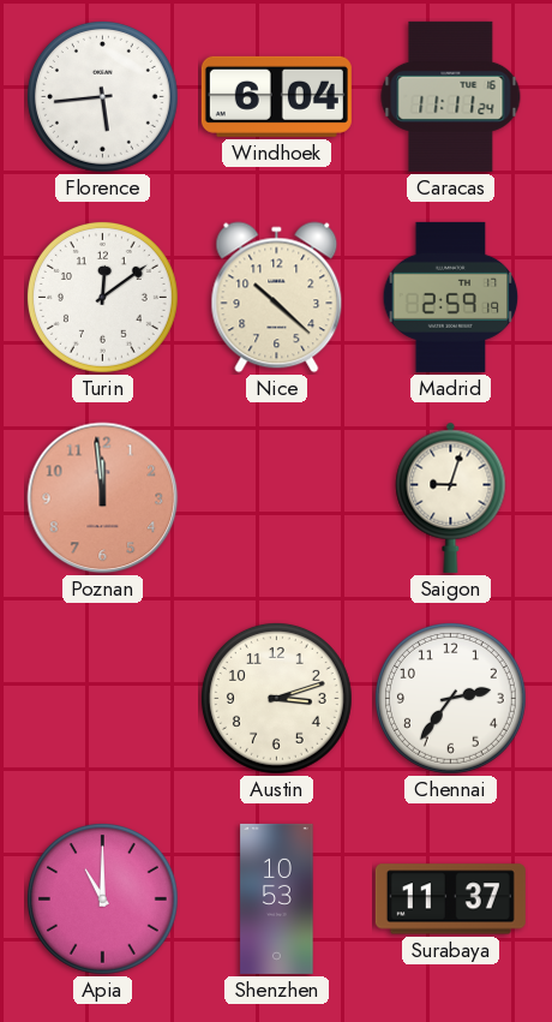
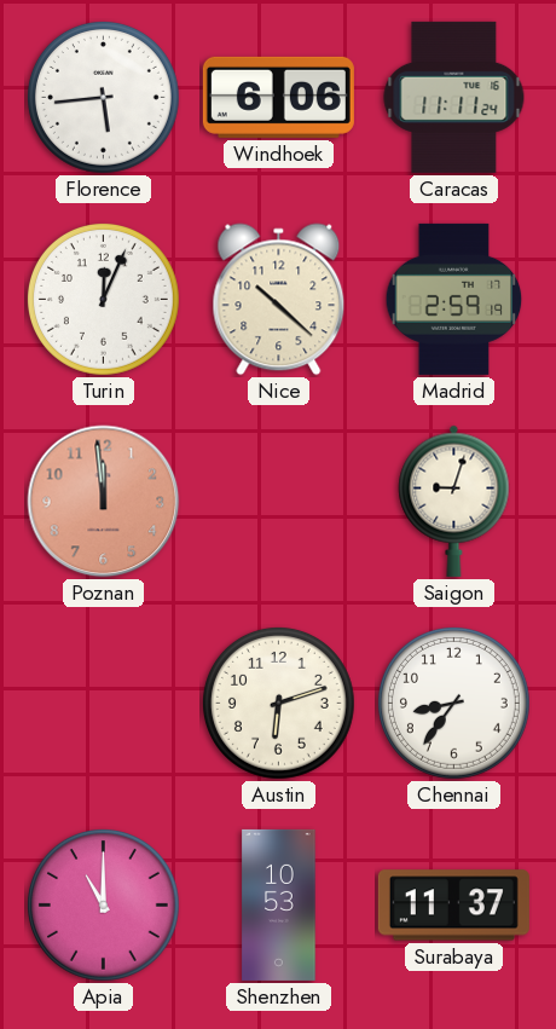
Windhoek: 6:04 -> 6:06 (278, 97)
Turin: 12:09 -> 12:04 (103, 299)
Austin: 3:12 -> 6:12 (278, 703)
Chennai: 2:36 -> 8:36 (453, 703)
